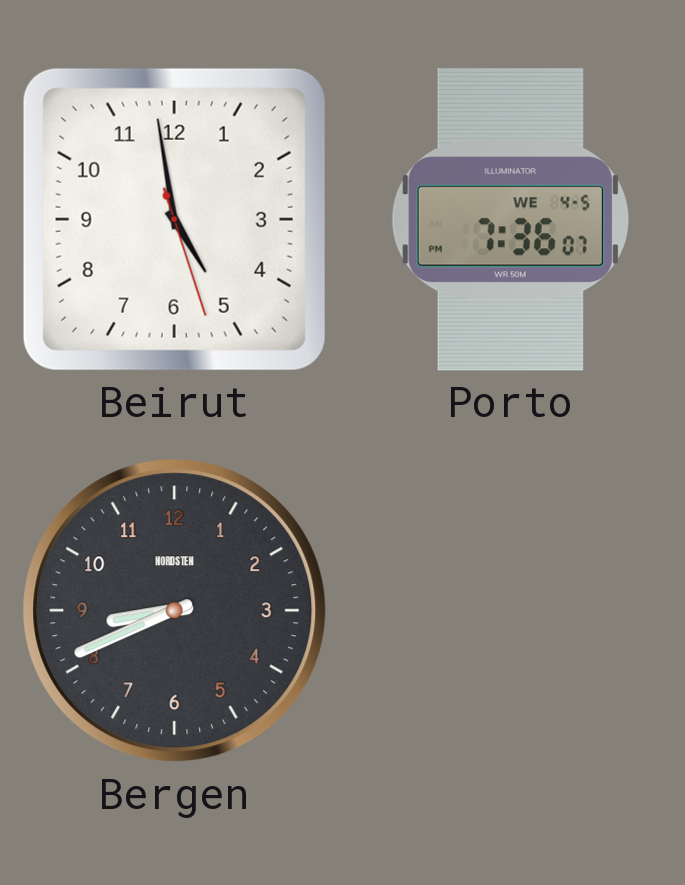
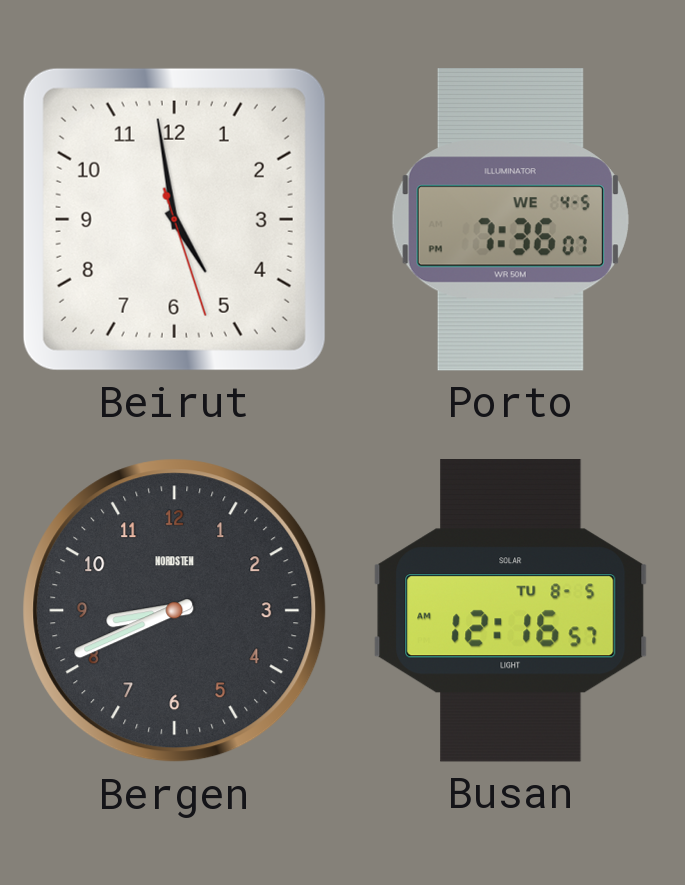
Busan: none -> 12:16 (511, 611)
